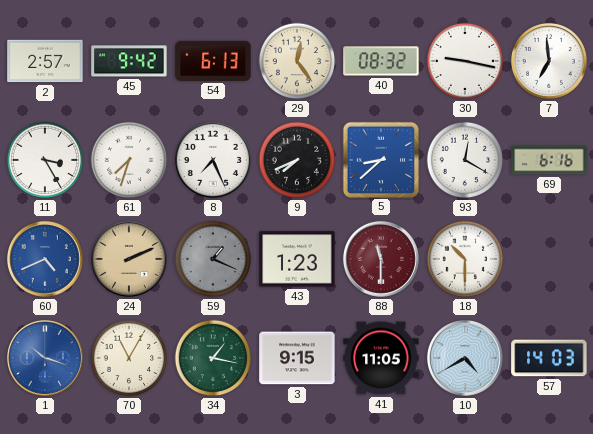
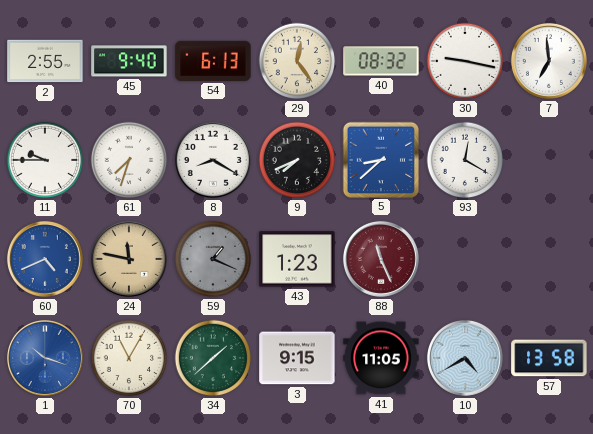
2: 2:57 -> 2:55 (45, 61)
45: 9:42 -> 9:40 (129, 61)
11: 3:25 -> 9:45 (45, 160)
8: 7:26 -> 8:20 (213, 160)
69: 6:16 -> none (549, 160)
24: 2:11 -> 11:47 (129, 259)
88: 11:30 -> 11:26 (381, 259)
18: 10:30 -> none (465, 259)
34: 1:17 -> 1:38 (213, 358)
57: 14:03 -> 13:58 (549, 358)
